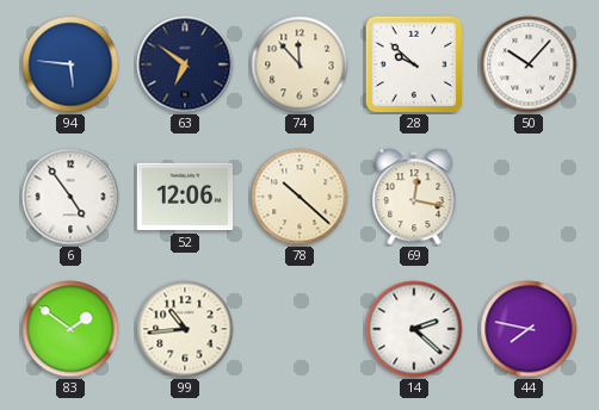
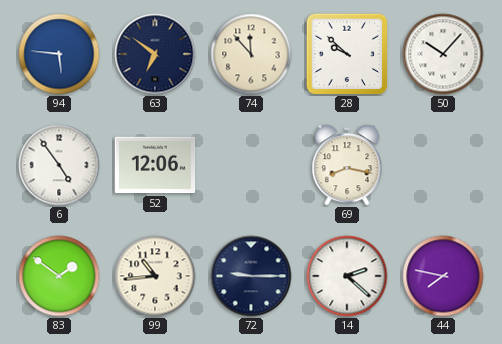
78: 10:22 -> none (299, 197)
69: 12:17 -> 8:17 (347, 165)
72: none -> 9:15 (251, 276)
